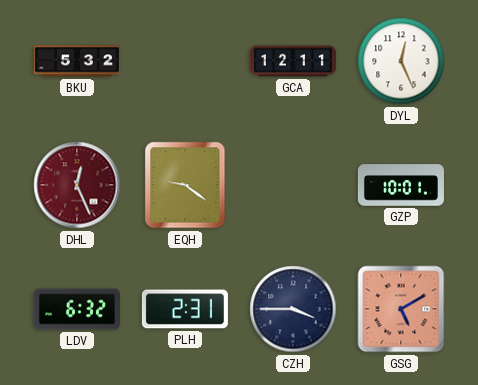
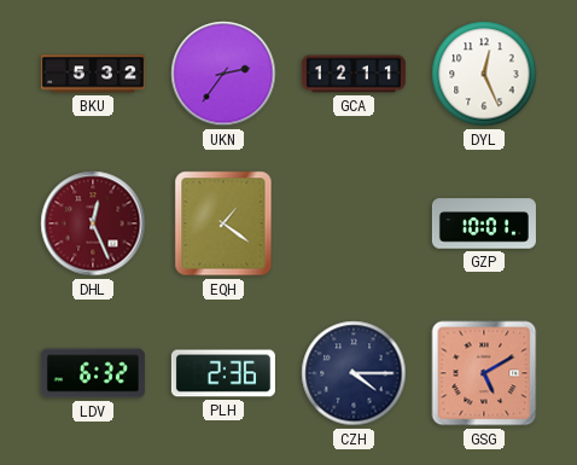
UKN: none -> 2:36 (223, 74)
EQH: 9:21 -> 1:21 (223, 223)
PLH: 2:31 -> 2:36 (223, 373)
CZH: 3:45 -> 4:15 (354, 373)
